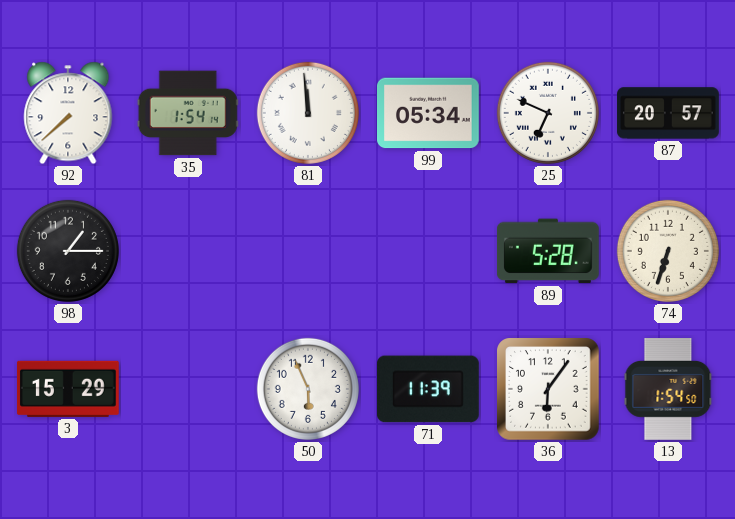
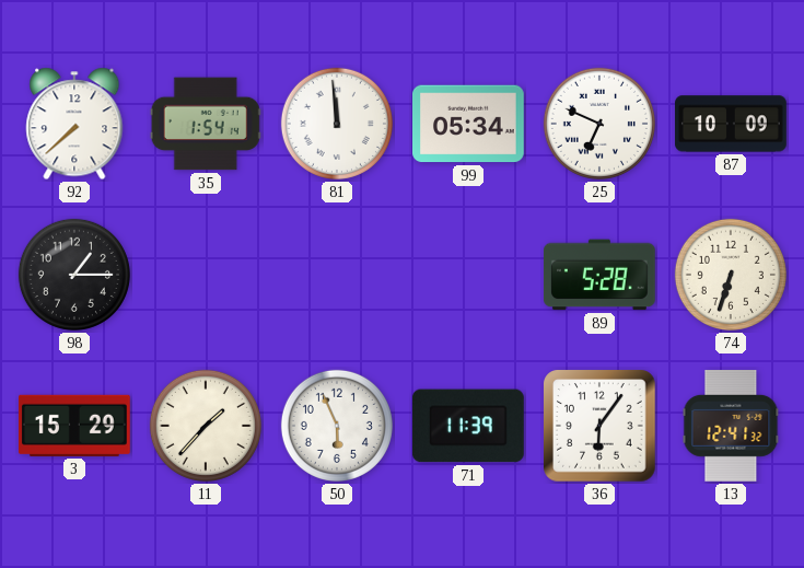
87: 20:57 -> 10:09 (731, 124)
11: none -> 1:37 (206, 426)
13: 1:54 -> 12:41 (731, 427)
